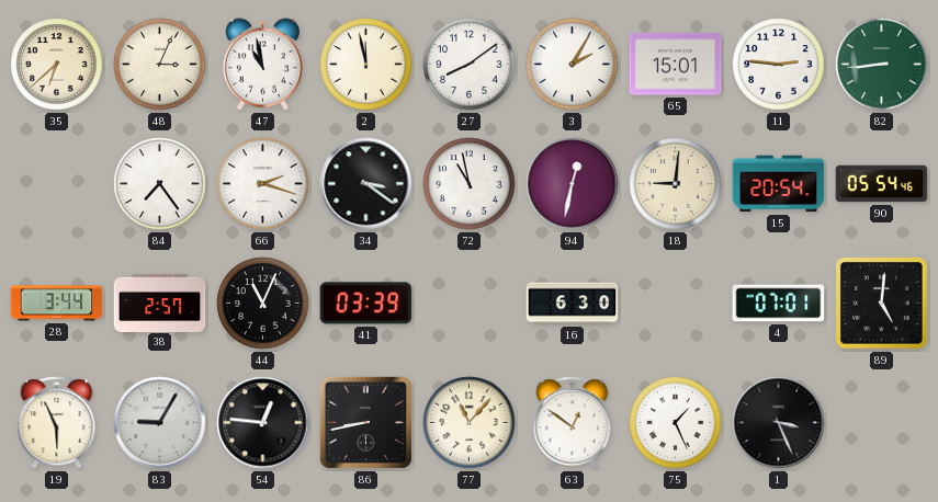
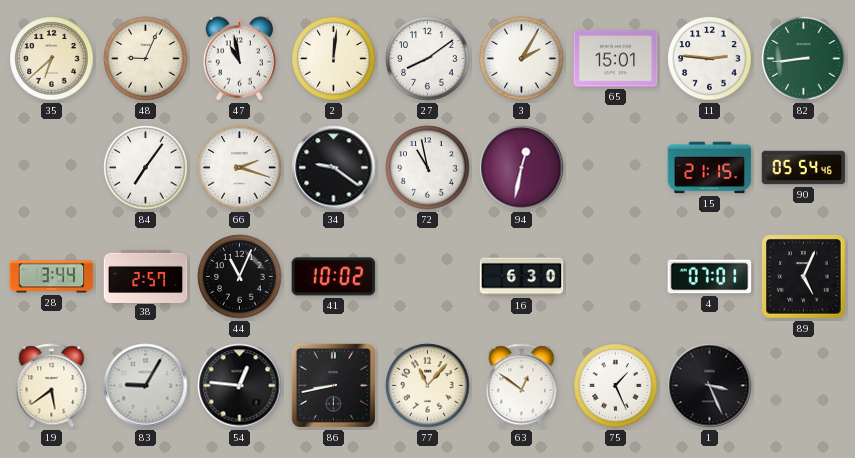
48: 3:04 -> 9:04 (146, 59)
2: 11:58 -> 12:01 (334, 59)
84: 7:24 -> 7:06 (146, 168)
34: 3:21 -> 9:21 (334, 168)
18: 9:01 -> none (676, 184)
15: 20:54 -> 21:15 (710, 168)
41: 03:39 -> 10:02 (334, 277)
89: 5:01 -> 5:04 (804, 277)
19: 5:56 -> 5:39 (52, 386)
